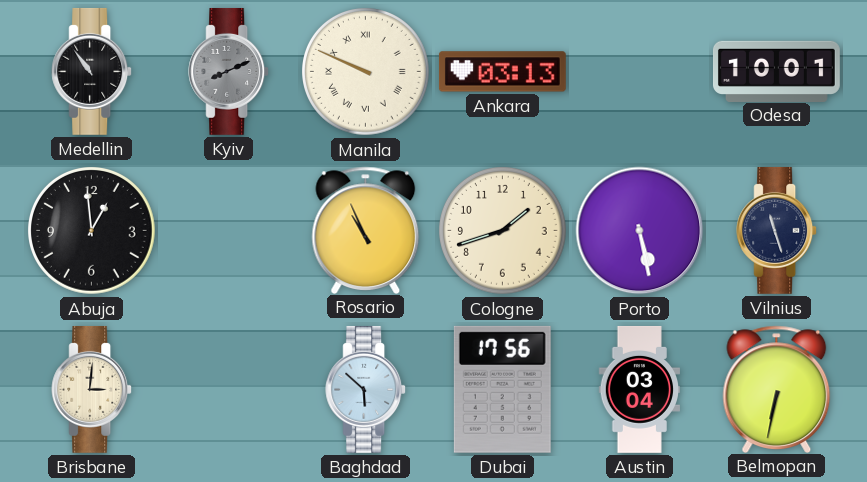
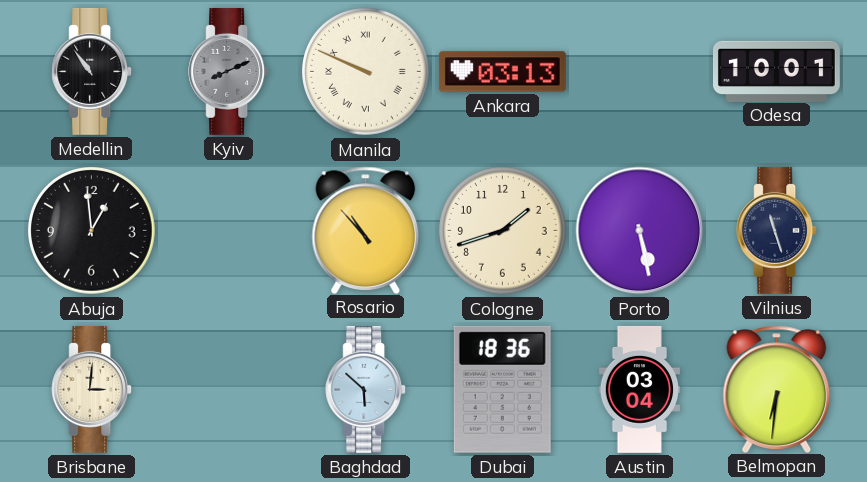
Rosario: 10:56 -> 10:53 (366, 230)
Dubai: 17:56 -> 18:36 (502, 389)
Belmopan: 6:32 -> 6:31 (777, 389)
